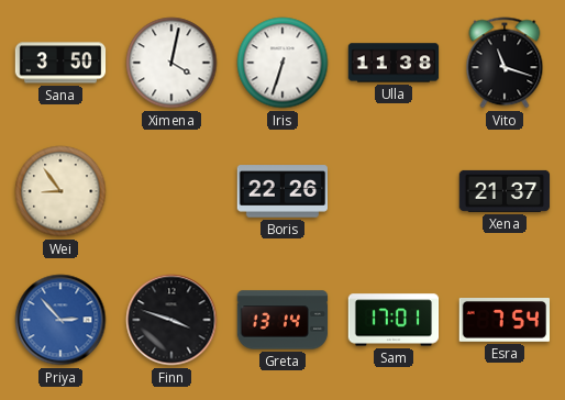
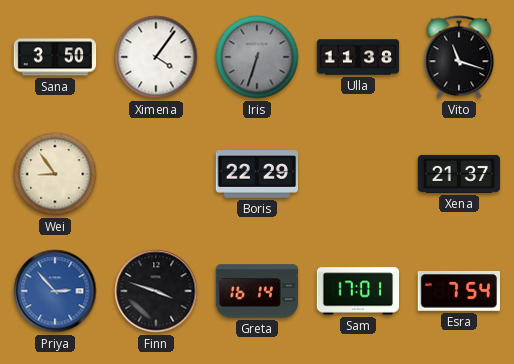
Ximena: 4:02 -> 4:06 (156, 57)
Iris dial: white -> grey (257, 57)
Boris: 22:26 -> 22:29 (256, 174)
Greta: 13:14 -> 16:14 (257, 291)
